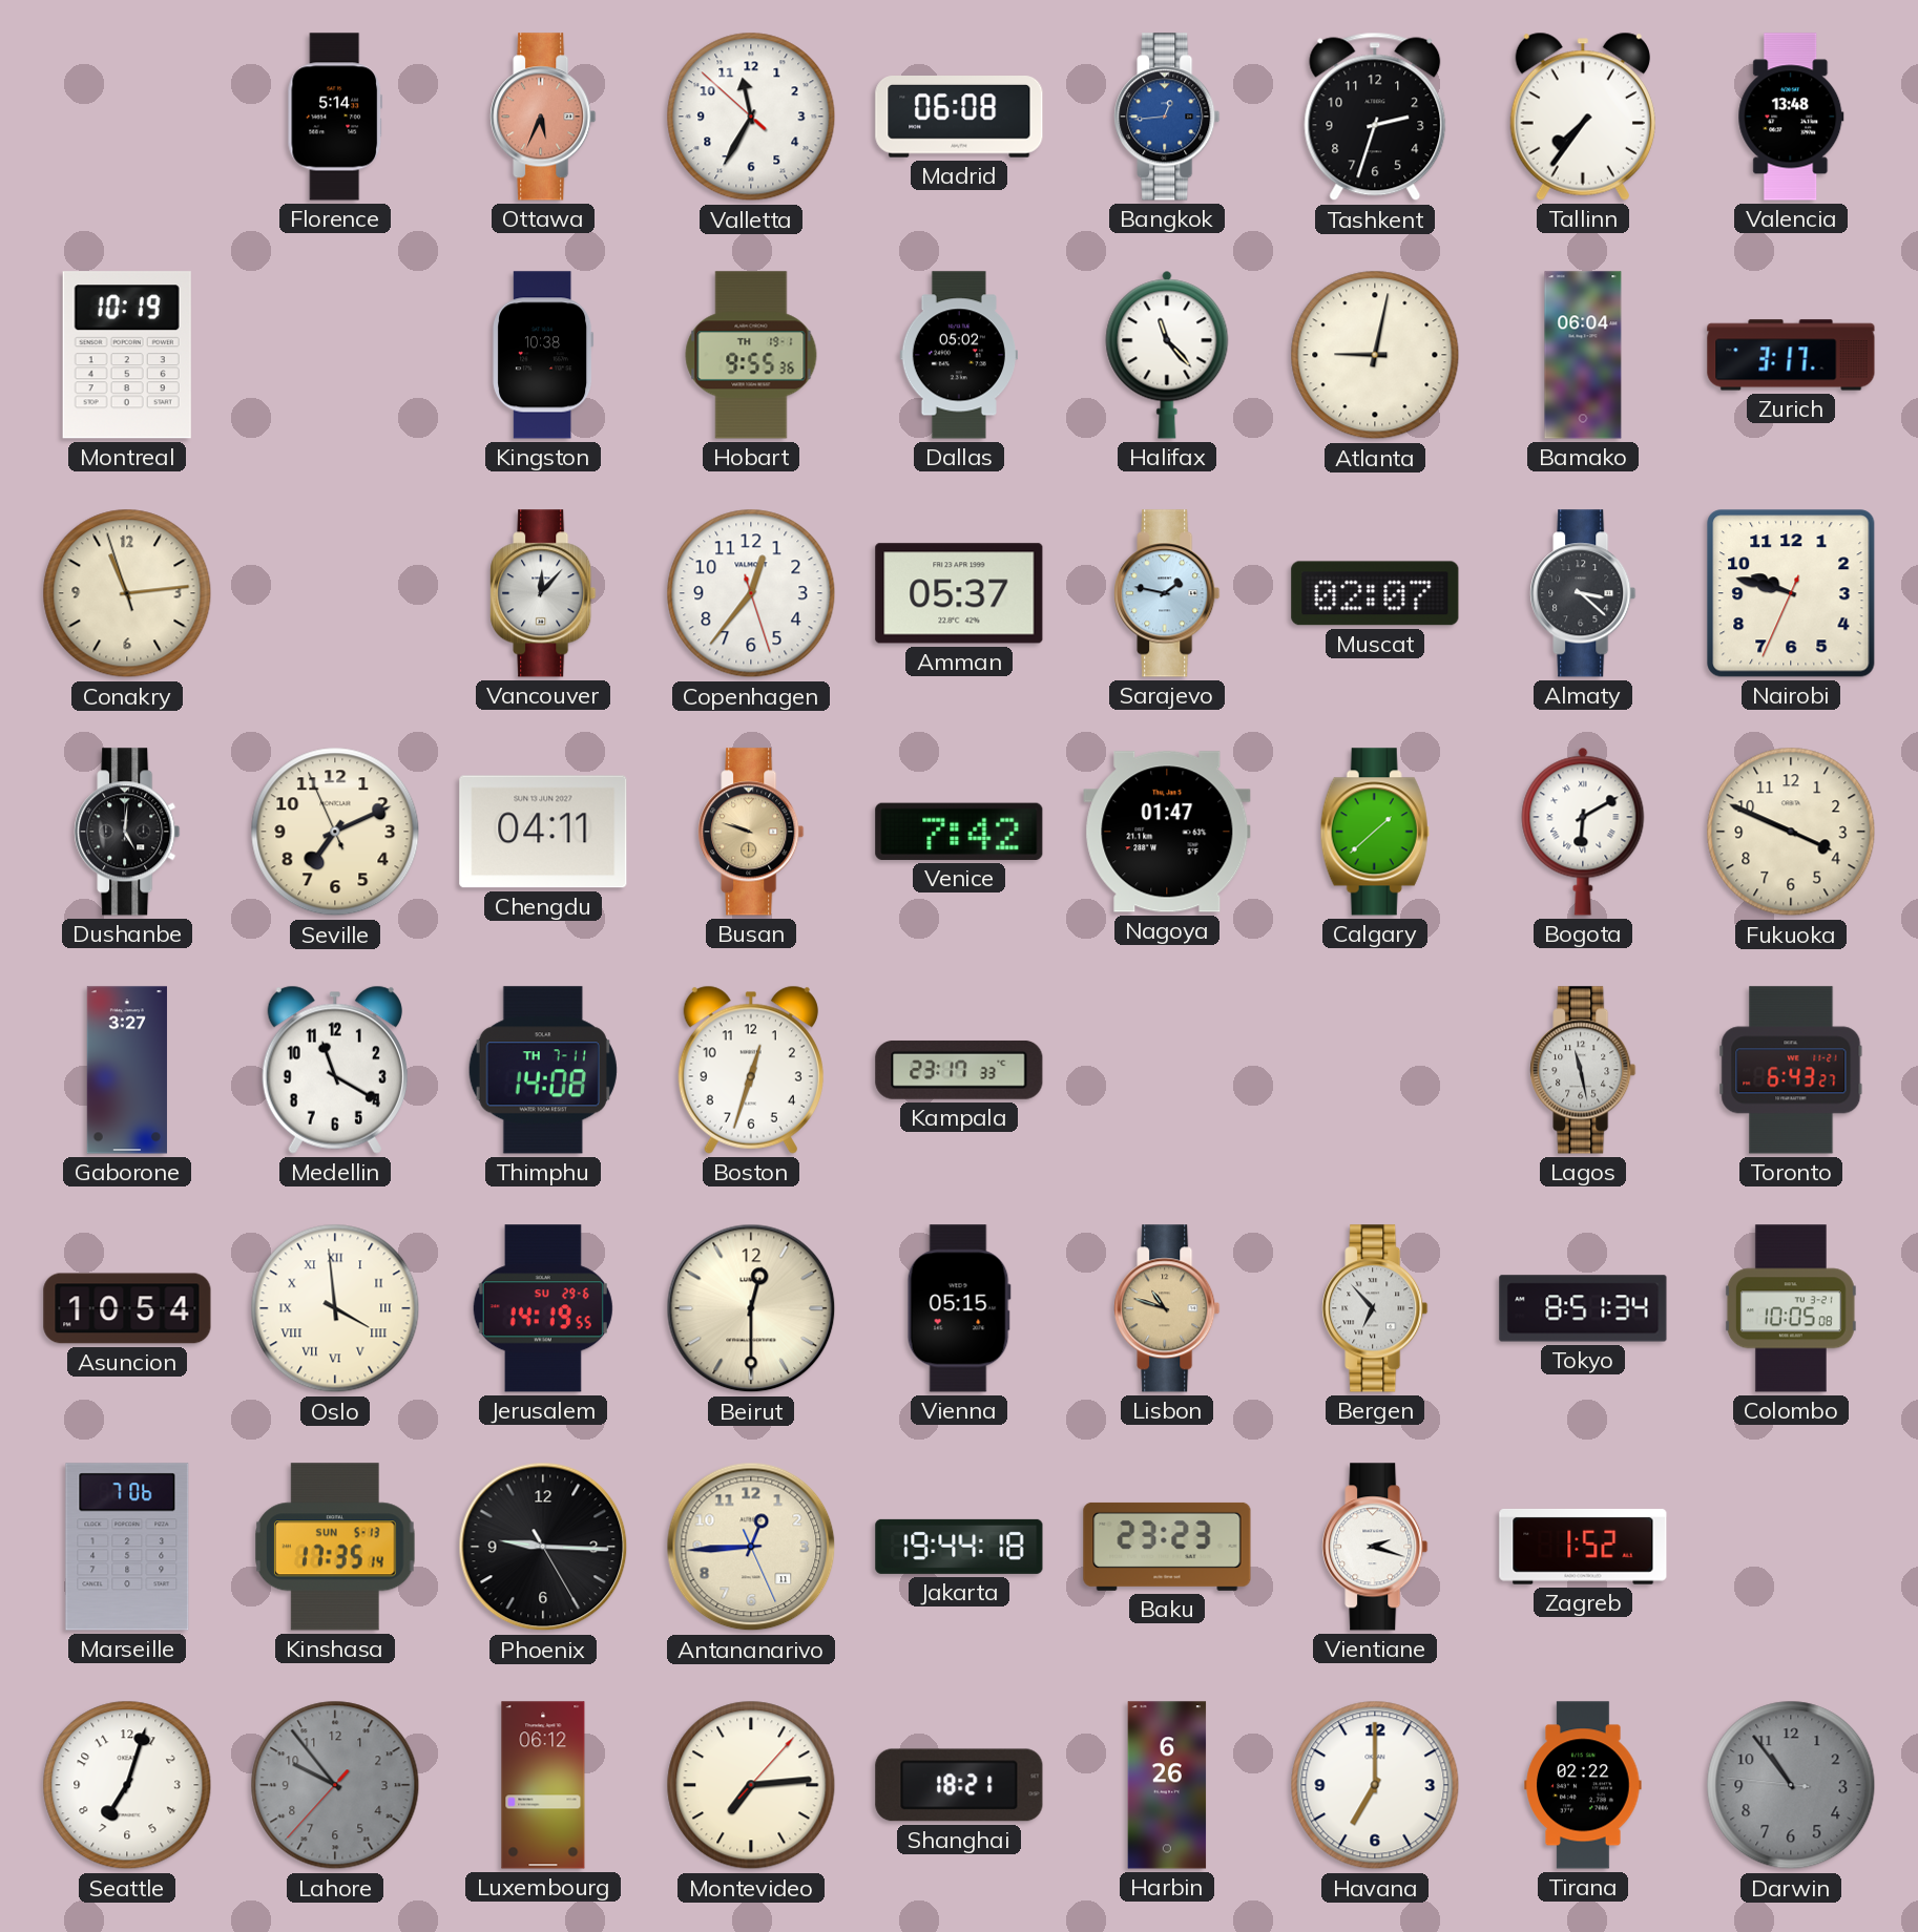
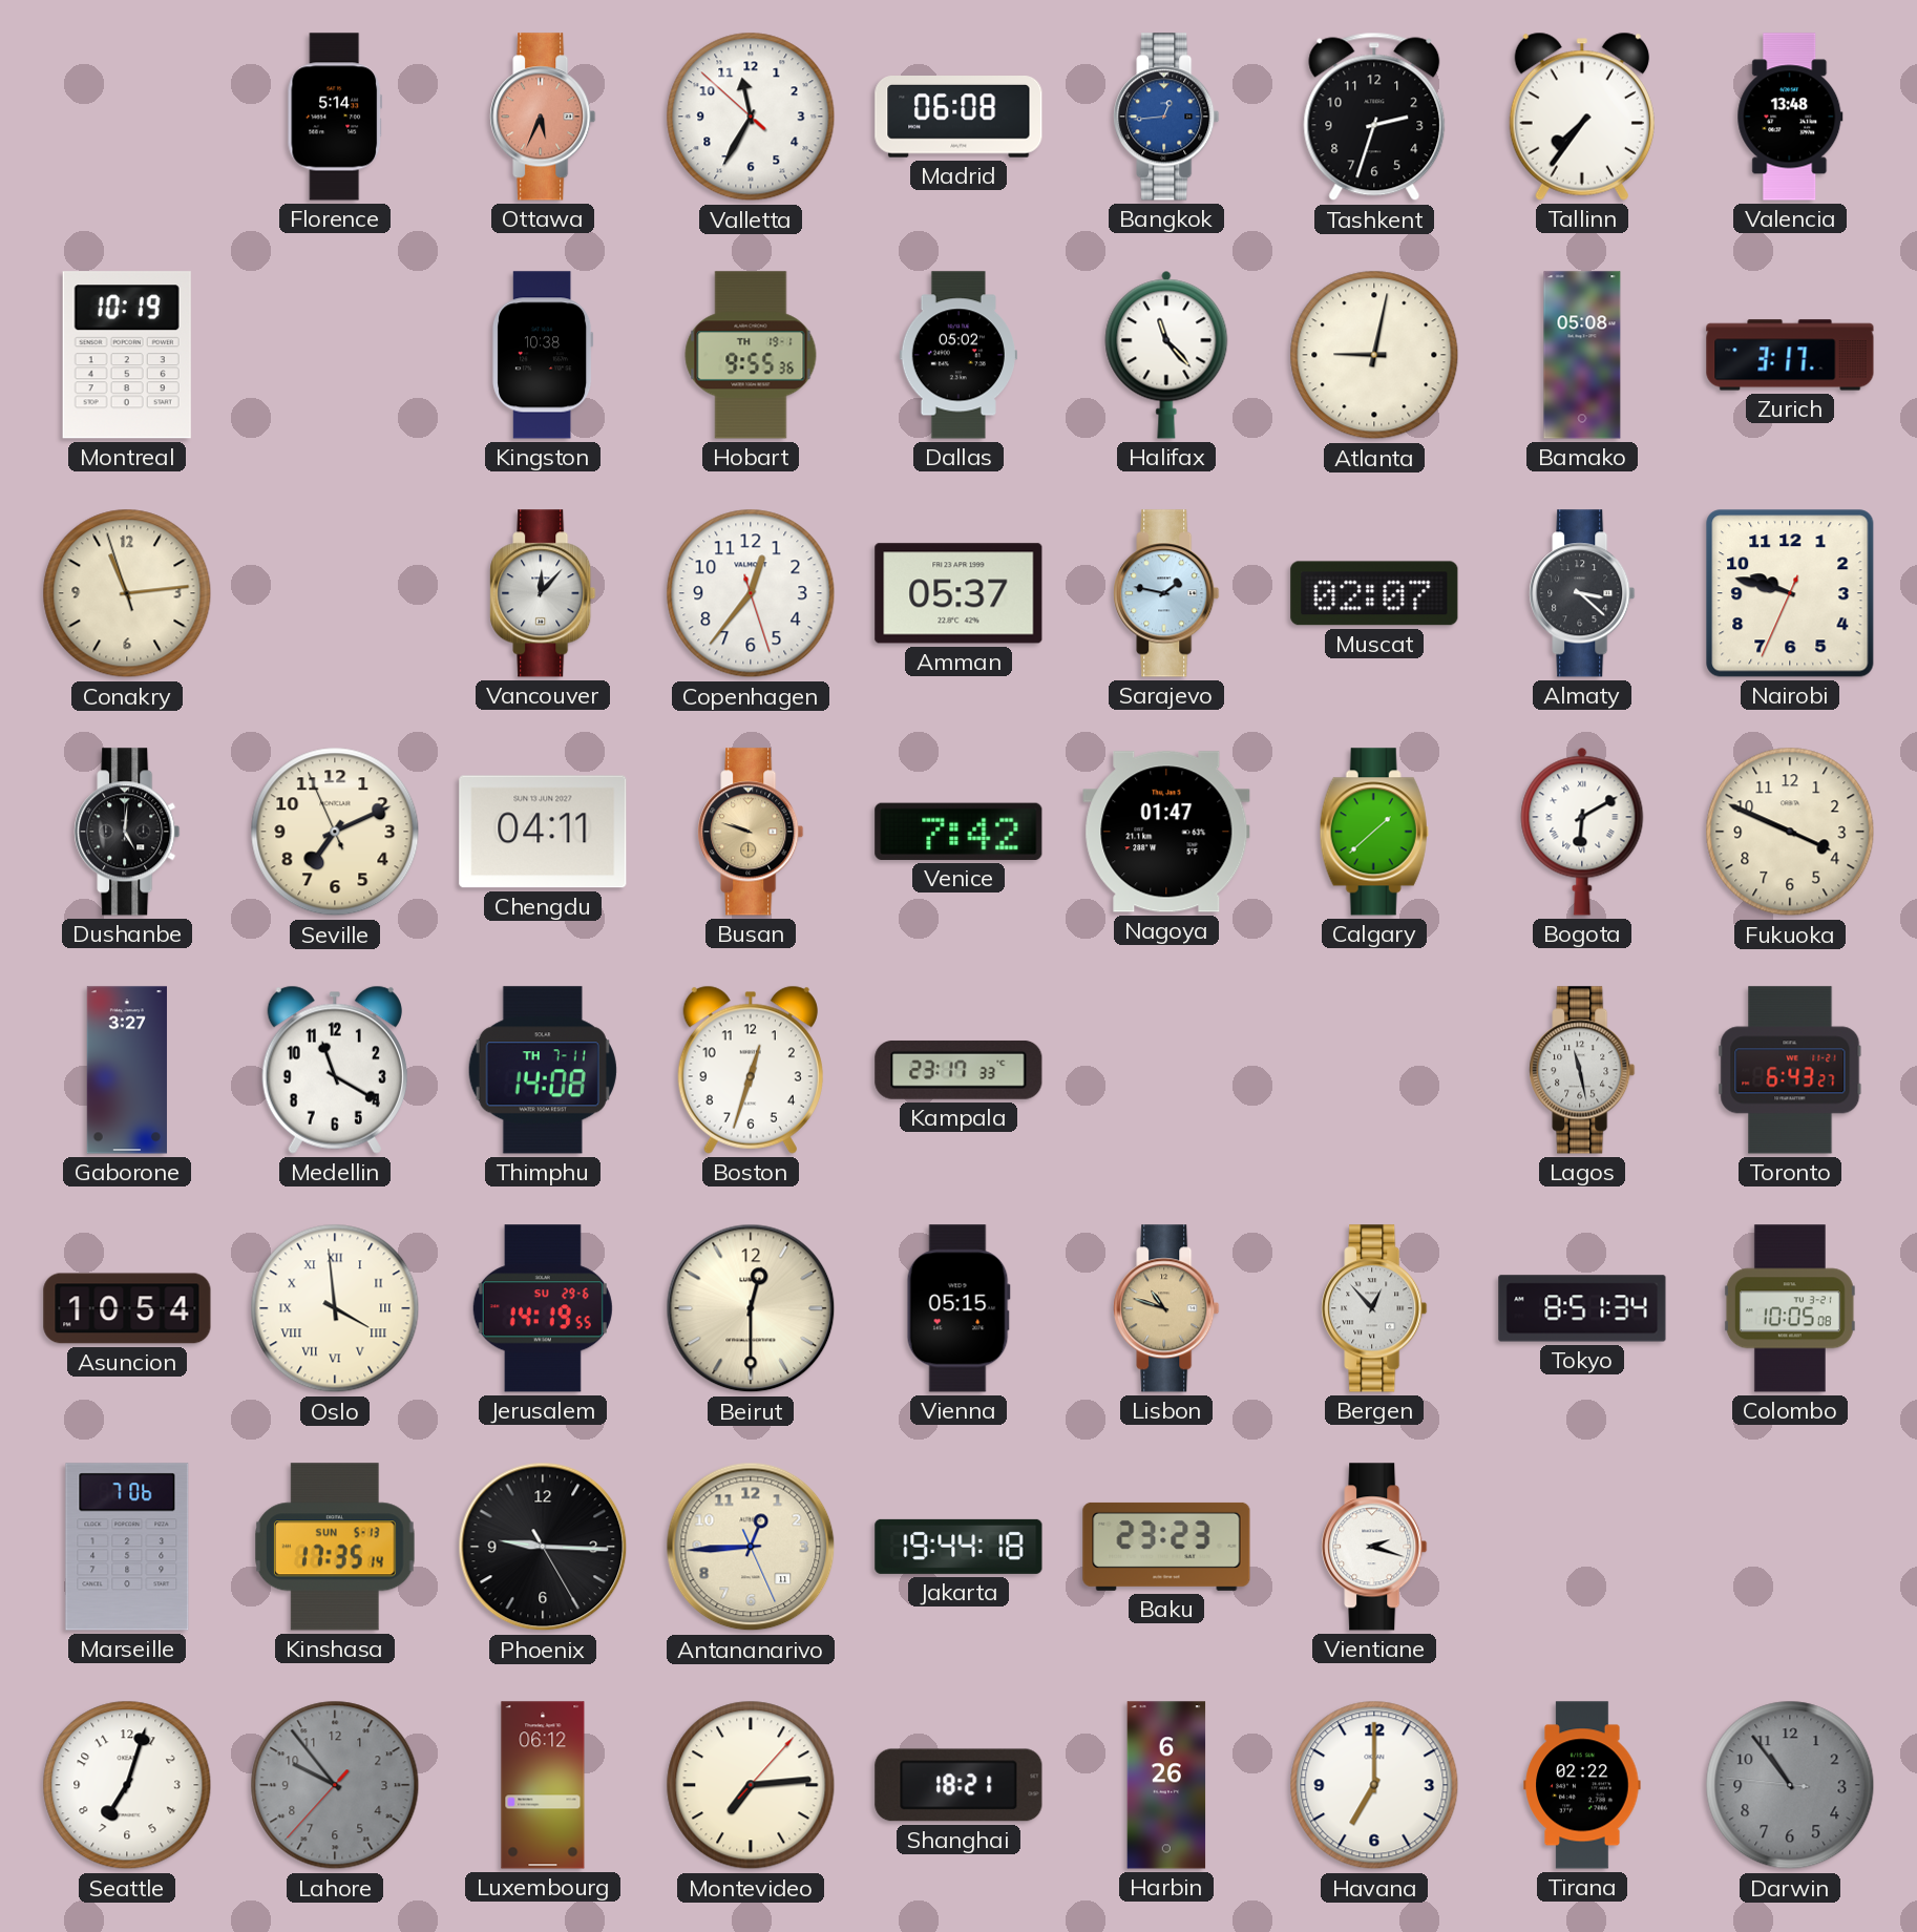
Bamako: 06:04 -> 05:08 (1582, 355)
Bergen: 6:53 -> 12:53 (1374, 1308)
Zagreb: 1:52 -> none (1583, 1547)
